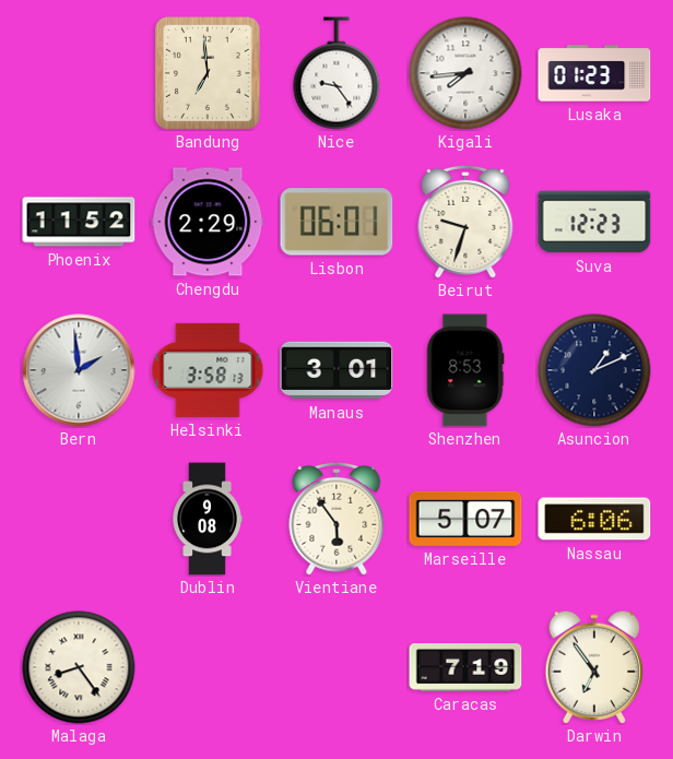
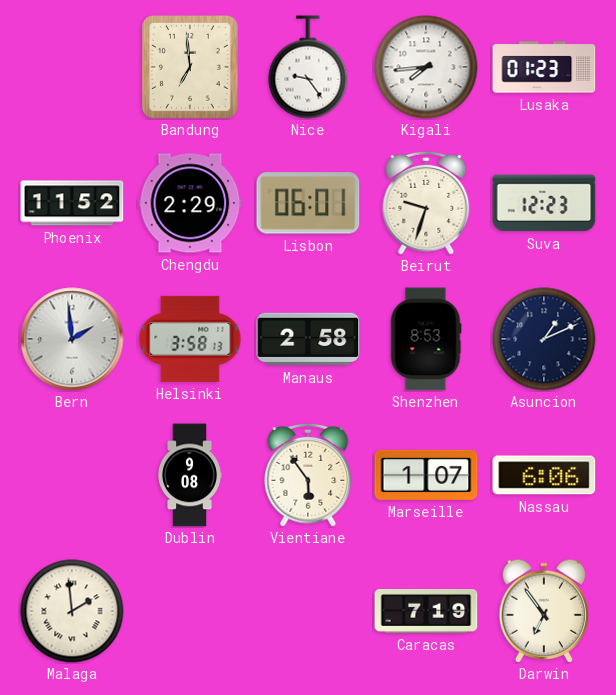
Manaus: 3:01 -> 2:58 (308, 339)
Marseille: 5:07 -> 1:07 (426, 475)
Malaga: 8:24 -> 1:59 (72, 611)
